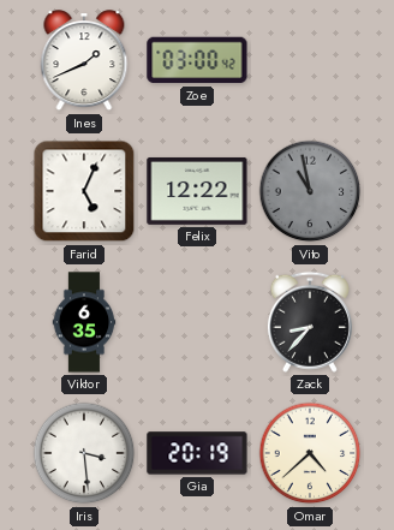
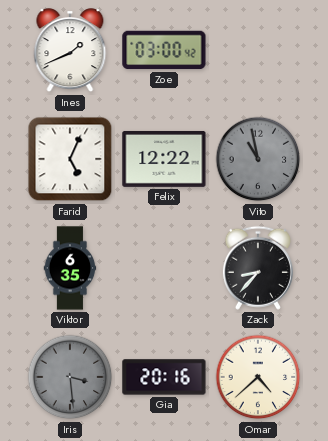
Iris dial: white -> grey (70, 377)
Gia: 20:19 -> 20:16 (164, 377)
